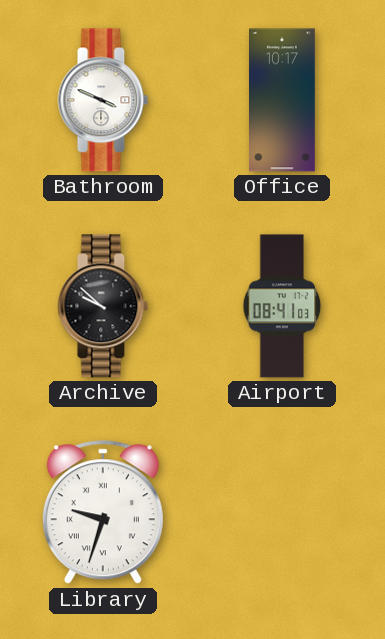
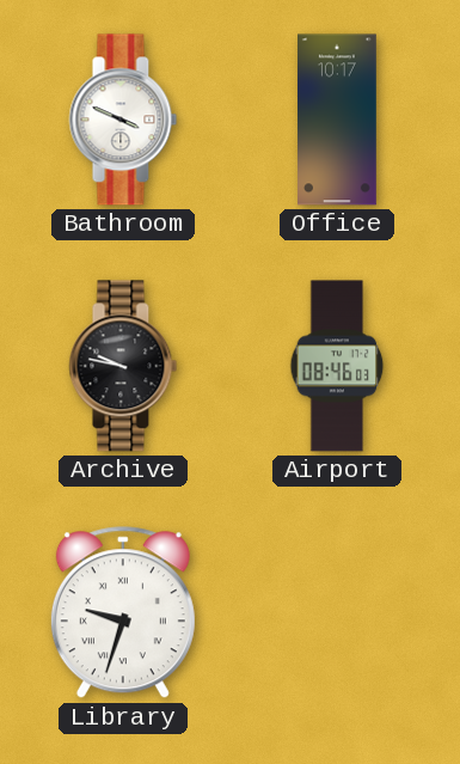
Archive: 9:52 -> 9:47 (123, 366)
Airport: 08:41 -> 08:46 (337, 366)
